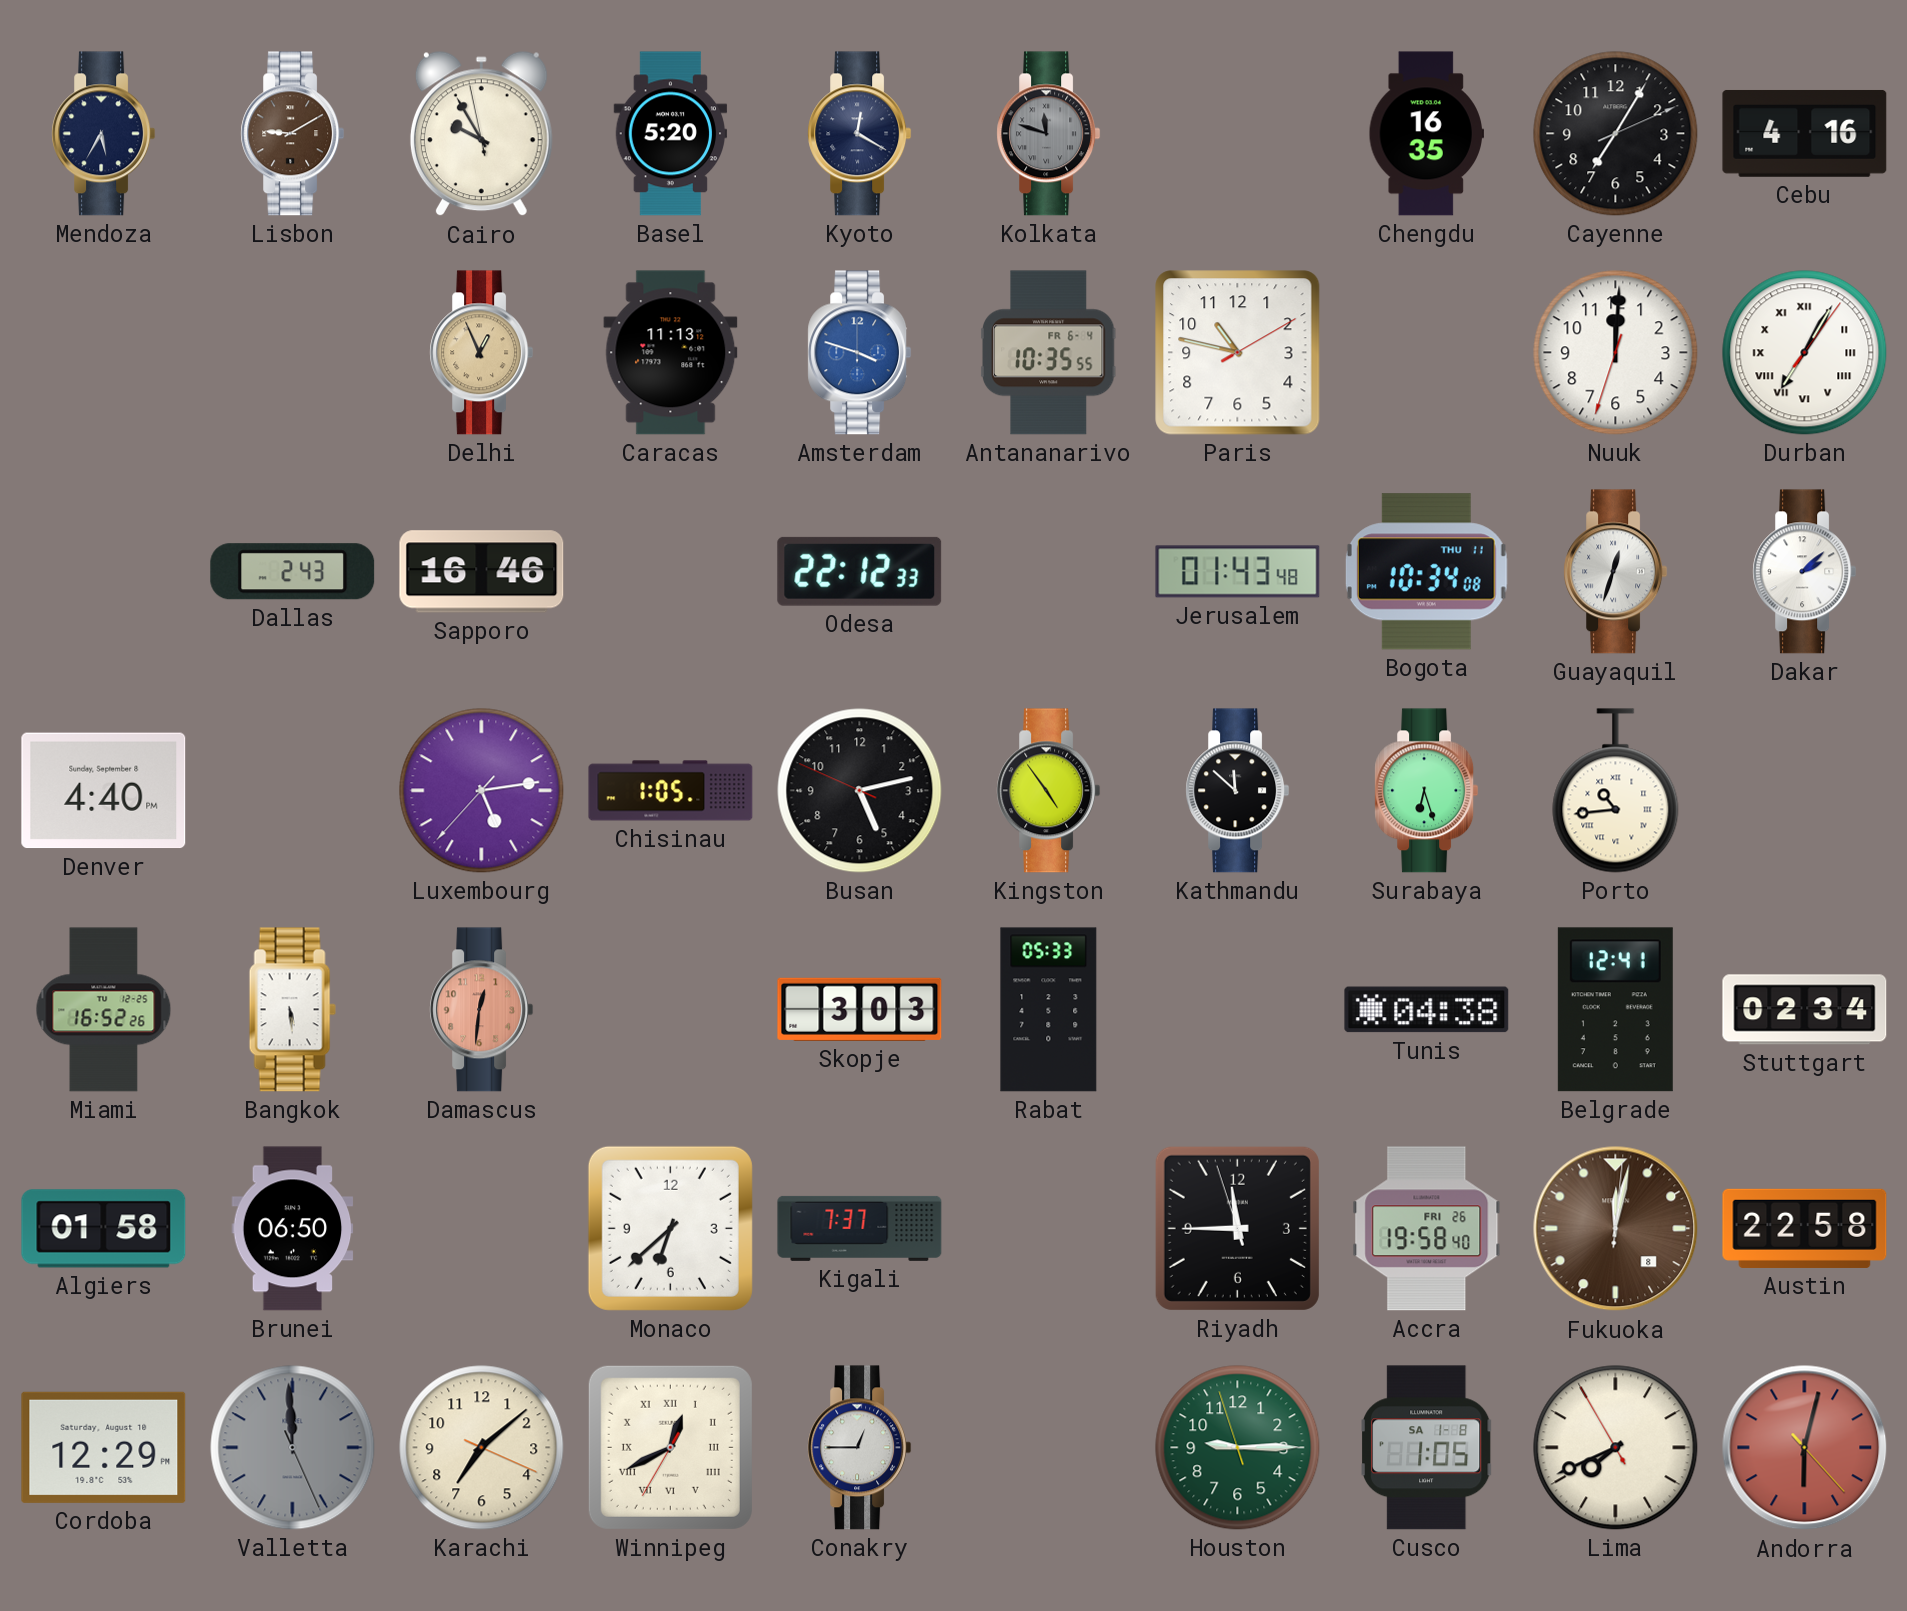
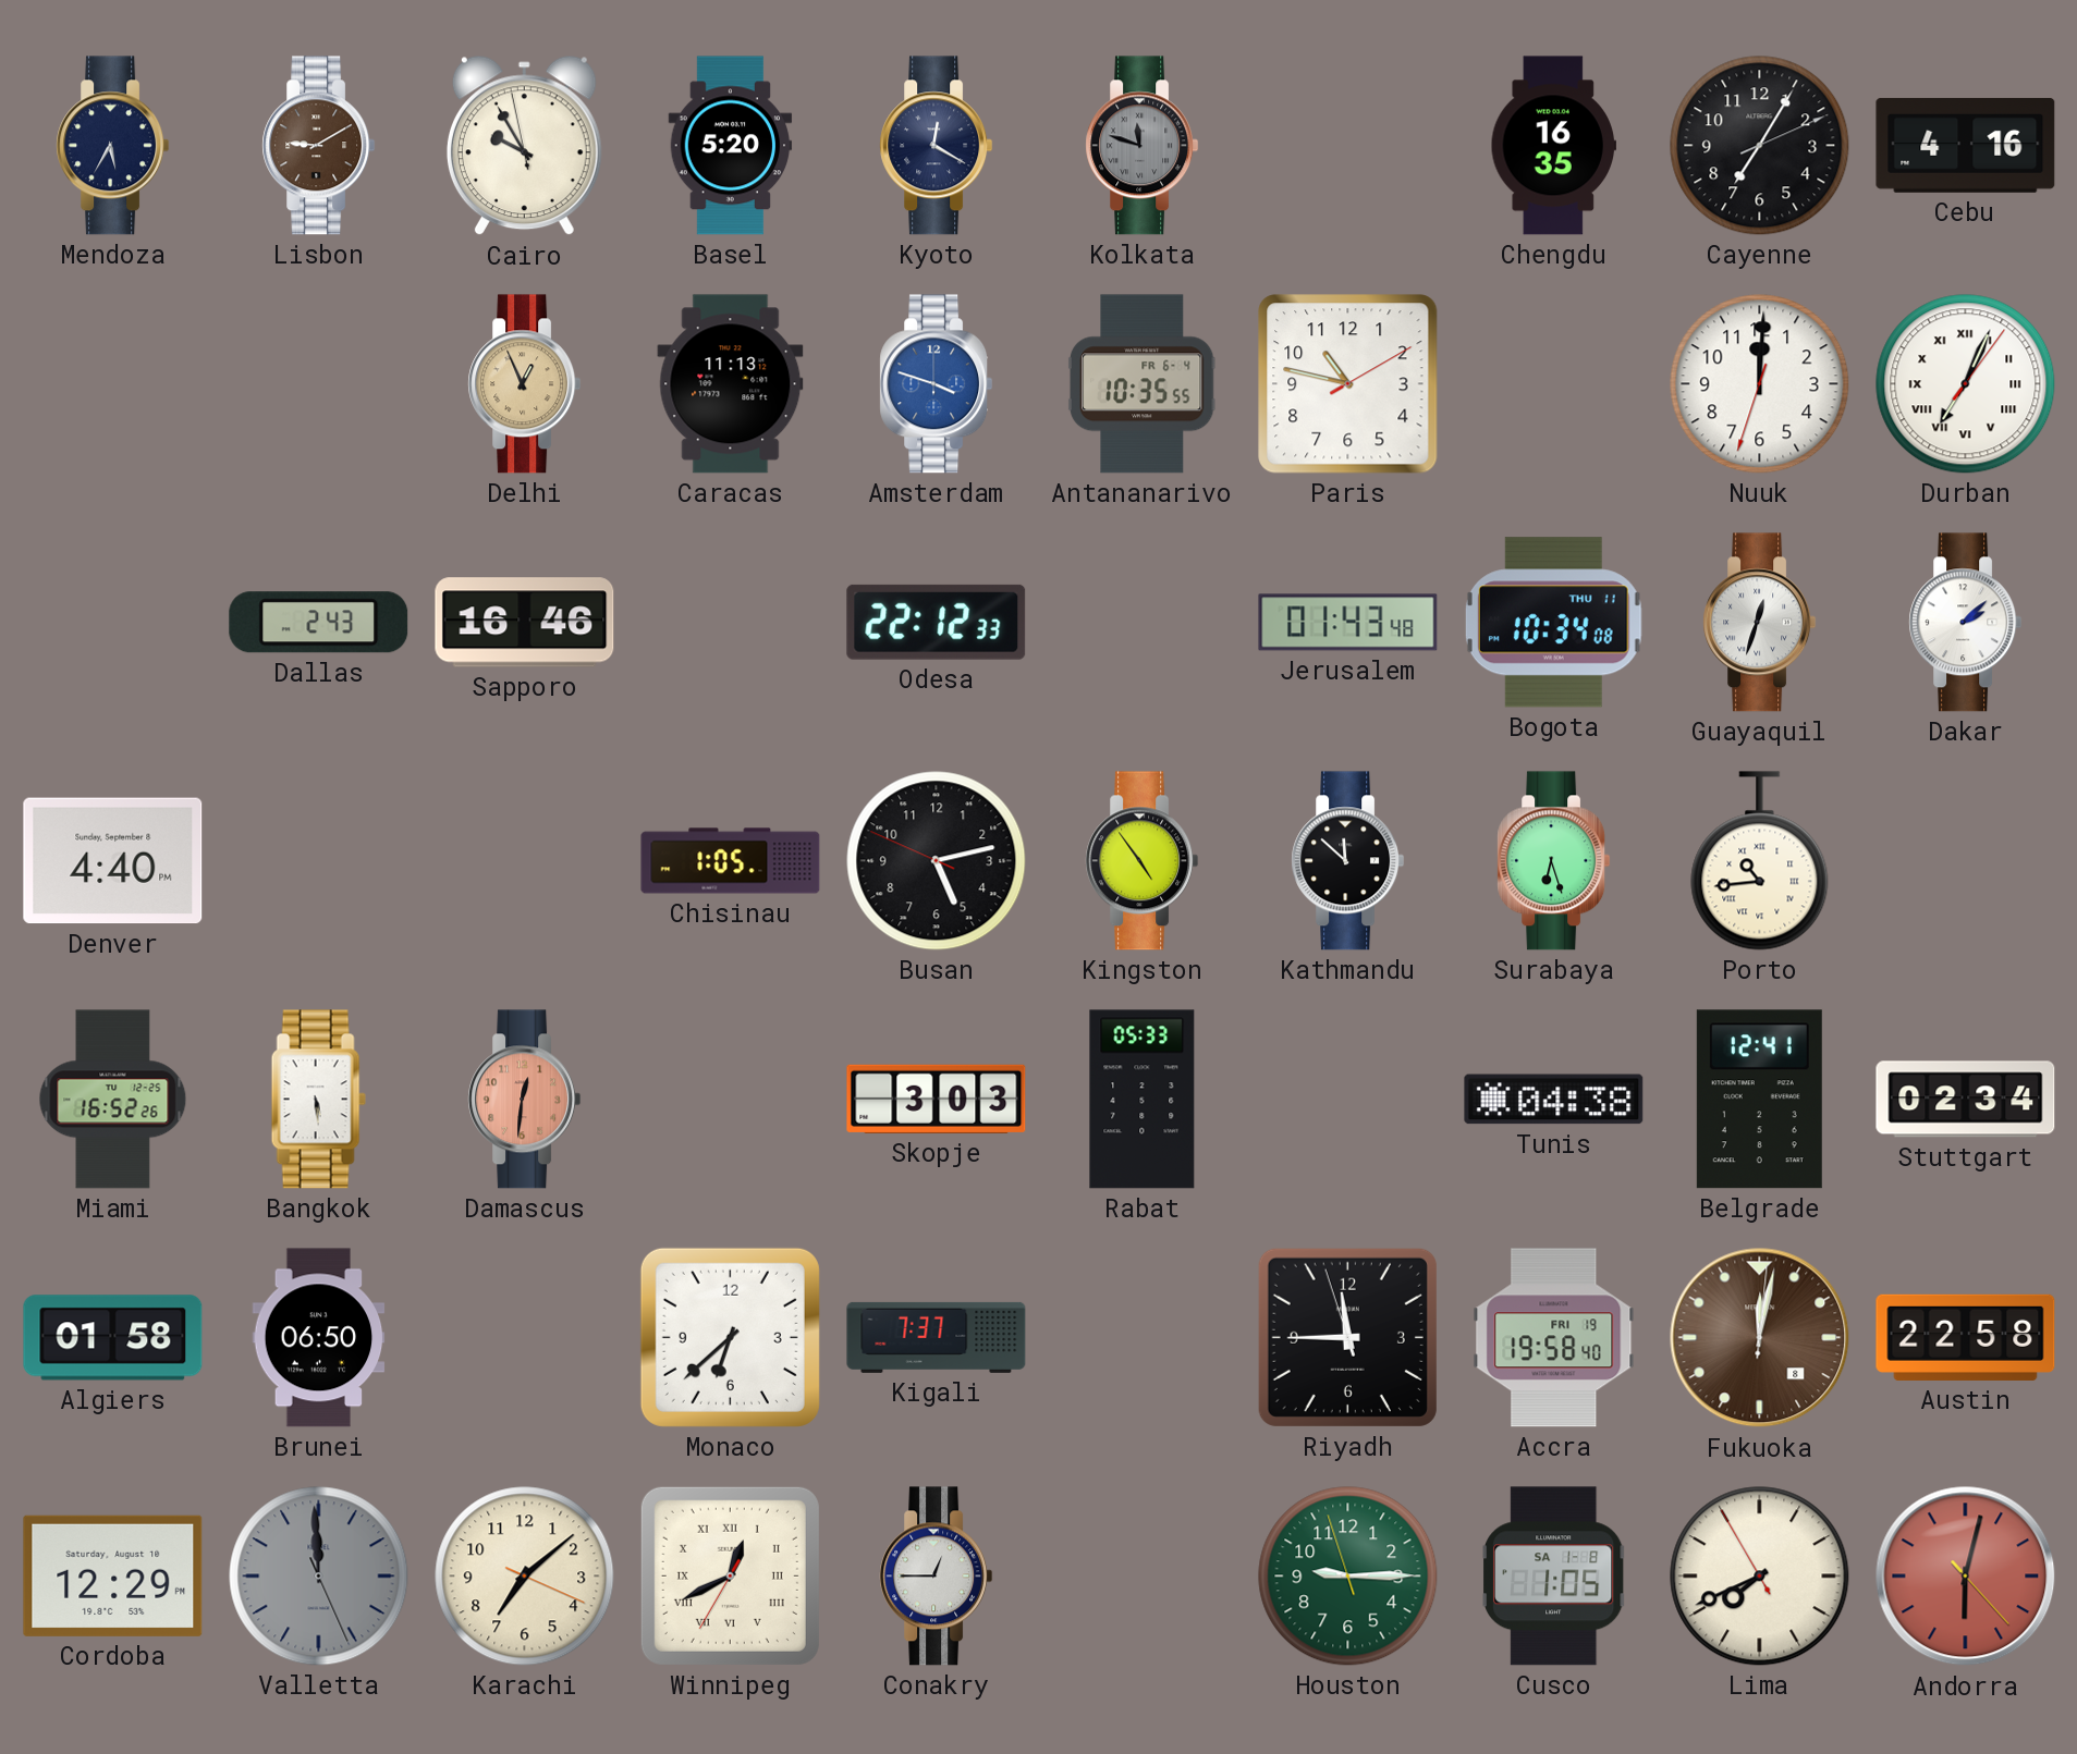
Durban: 7:05 -> 7:04 (1966, 384)
Luxembourg: 5:13 -> none (482, 791)
Accra date: FRI 26 -> FRI 19 (1554, 1338)
